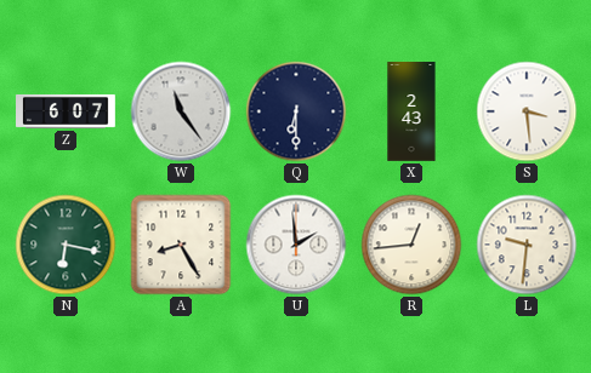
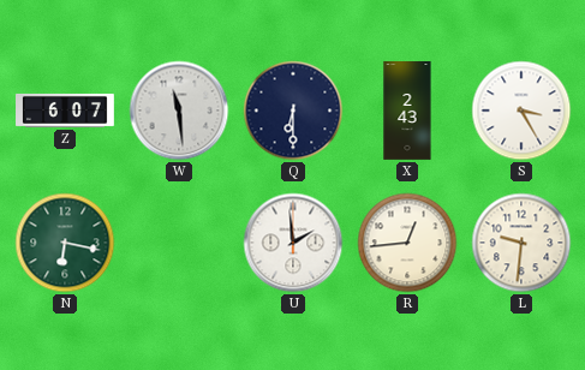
W: 11:24 -> 11:29 (179, 111)
S: 3:29 -> 3:25 (521, 111)
A: 8:25 -> none (181, 245)
